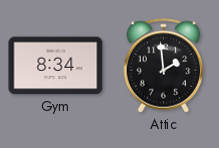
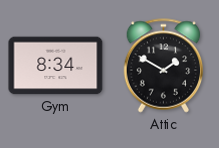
Attic: 1:59 -> 1:50 (164, 66)
